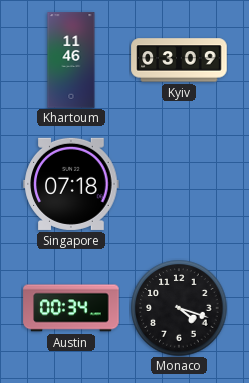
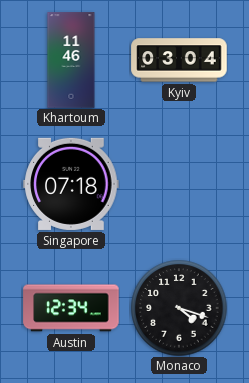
Kyiv: 03:09 -> 03:04 (179, 60)
Austin: 00:34 -> 12:34 (71, 308)
